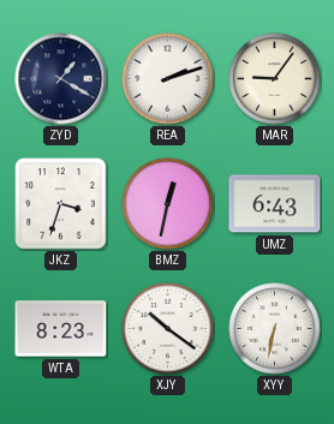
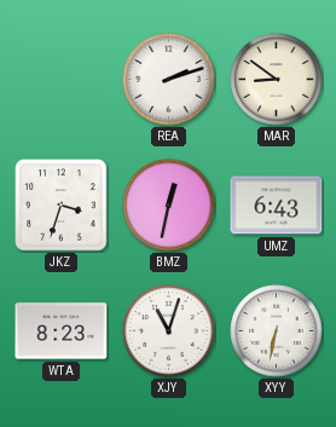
ZYD: 1:20 -> none (61, 79)
MAR: 9:06 -> 8:51 (277, 80)
XJY: 10:21 -> 11:03 (169, 331)
